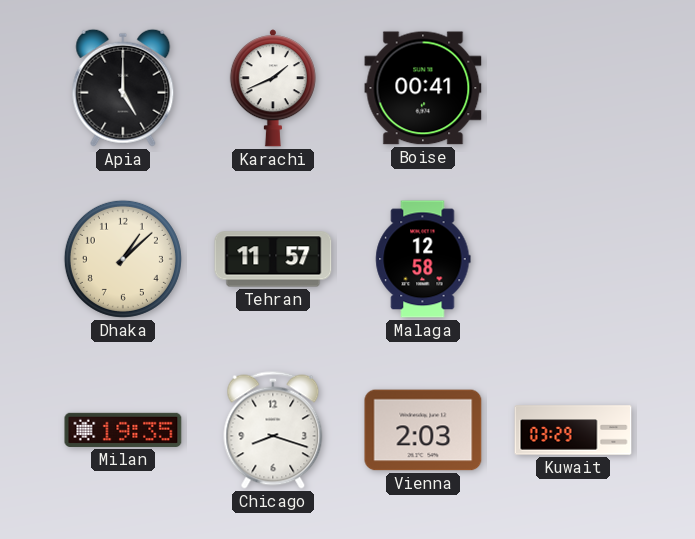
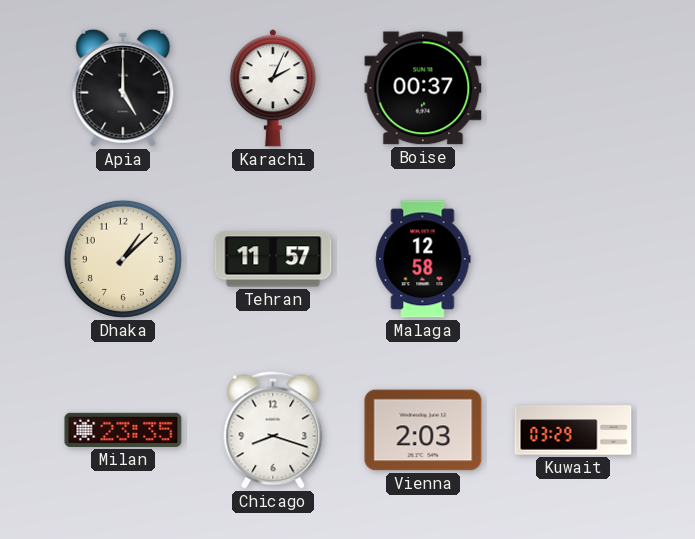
Karachi: 1:41 -> 2:04 (273, 88)
Boise: 00:41 -> 00:37 (423, 88)
Milan: 19:35 -> 23:35 (123, 430)
